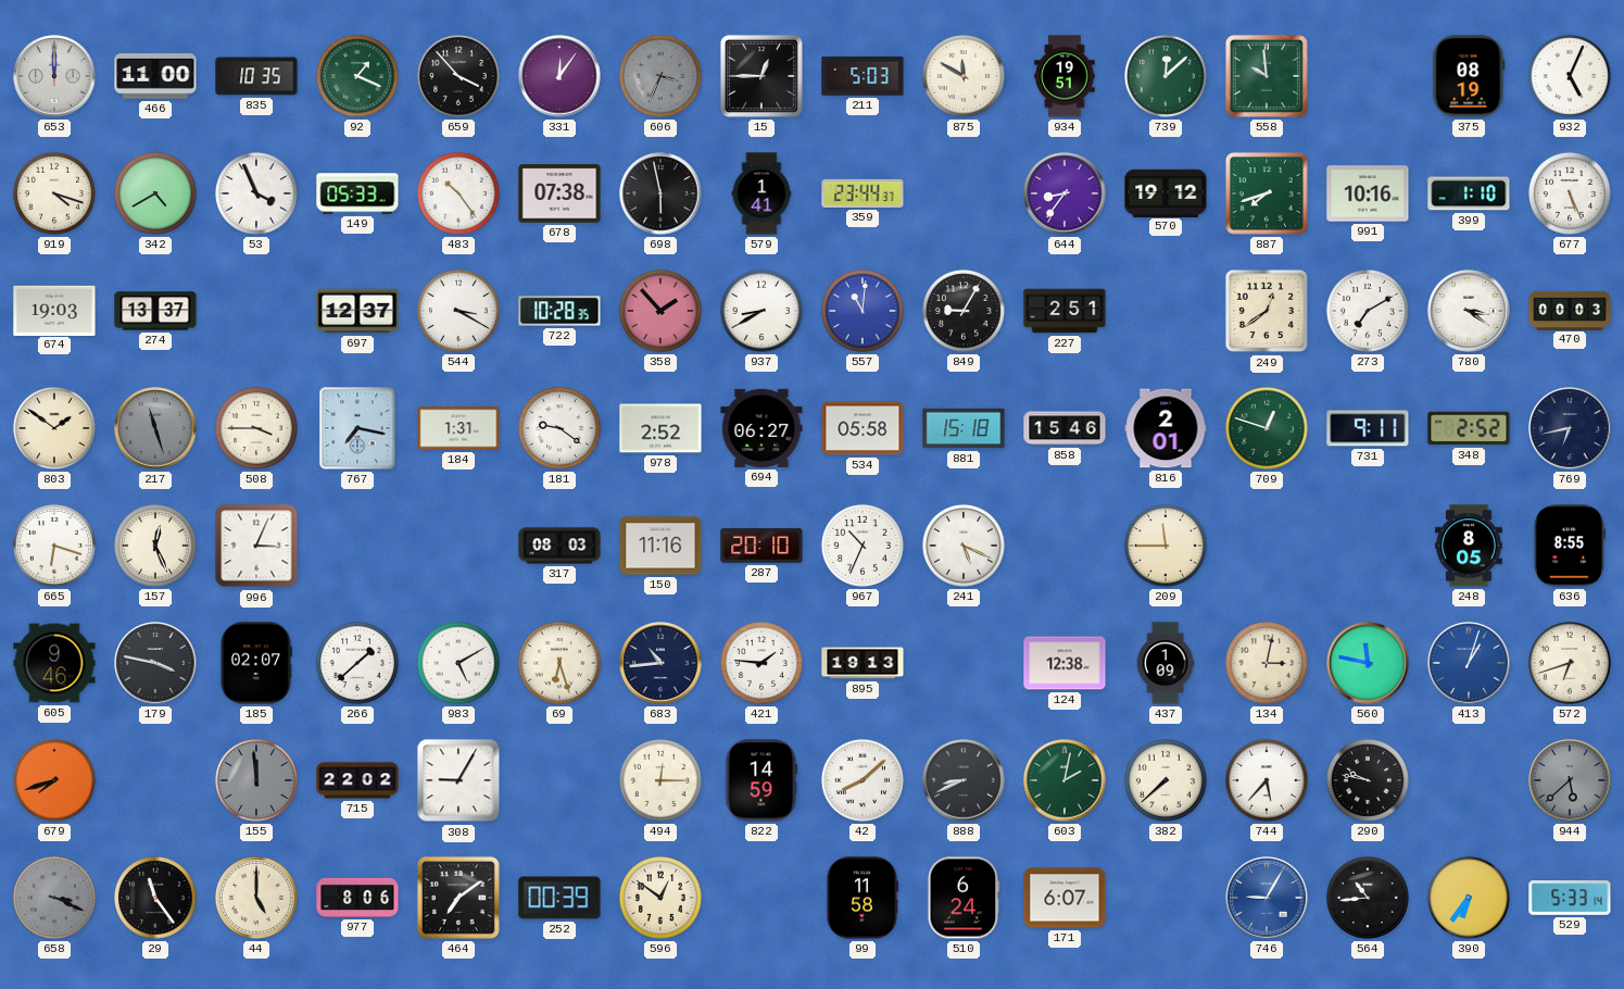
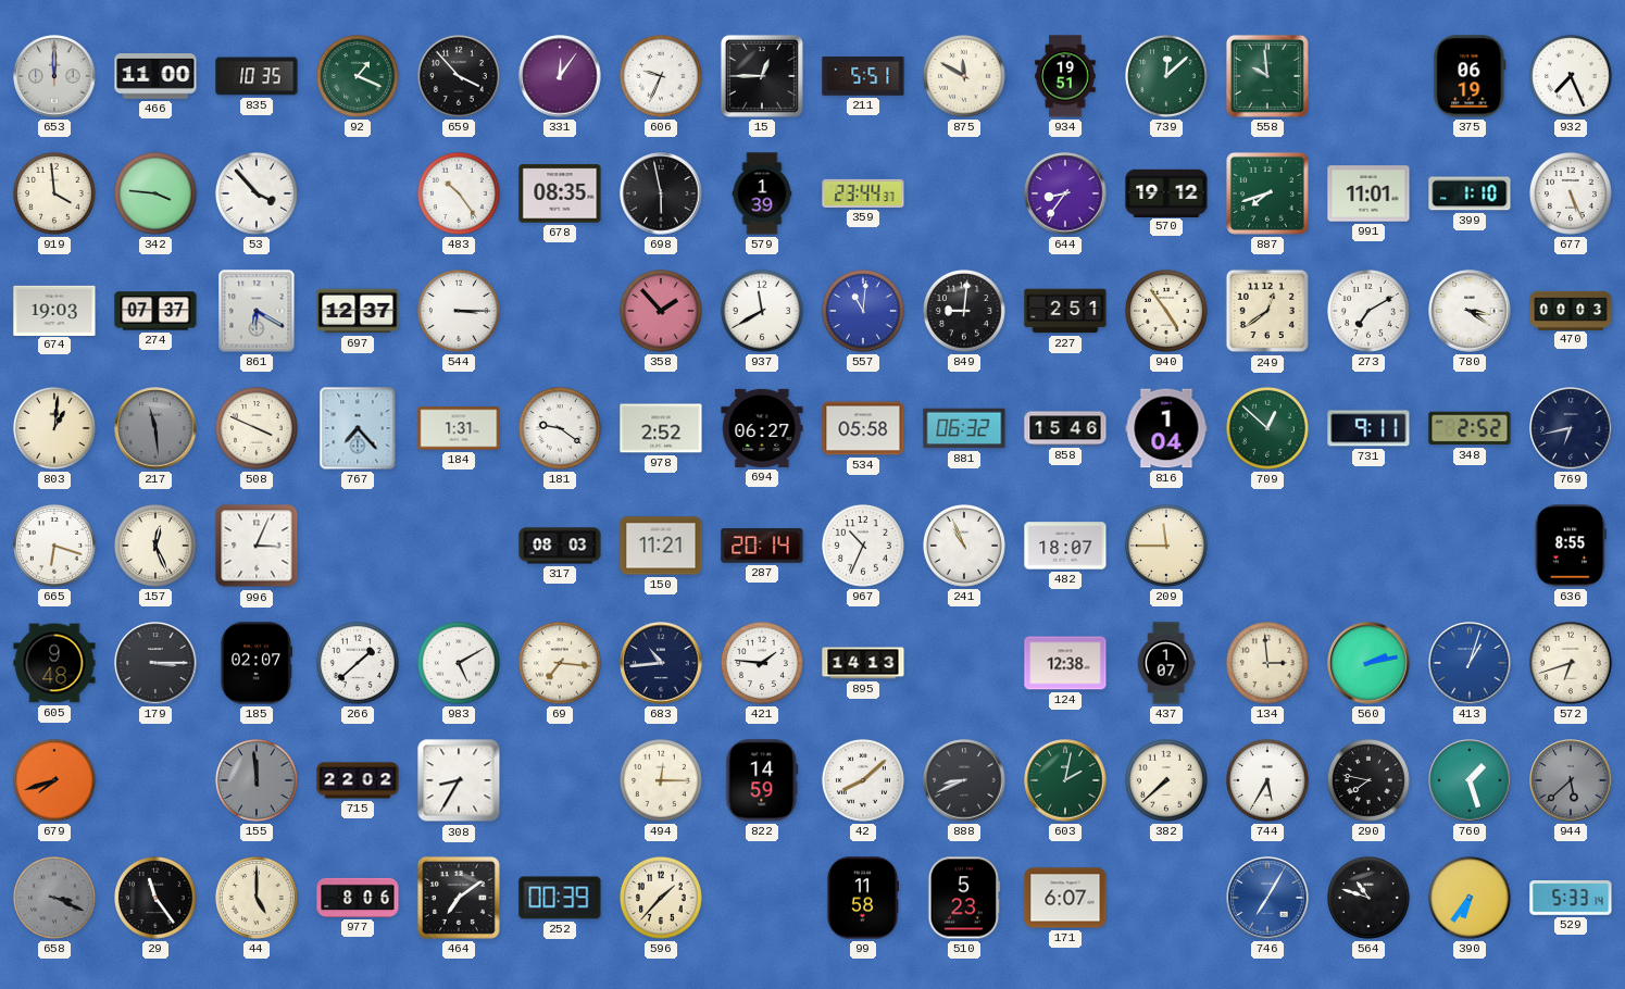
606: 3:34 -> 9:34 (661, 76)
606 dial: grey -> white (661, 76)
211: 5:03 -> 5:51 (863, 76)
375: 08:19 -> 06:19 (1470, 76)
932: 5:04 -> 7:26 (1571, 76)
919: 4:18 -> 3:59 (54, 193)
342: 4:40 -> 3:46 (155, 193)
53: 3:56 -> 3:53 (257, 193)
149: 05:33 -> none (357, 193)
678: 07:38 -> 08:35 (560, 193)
579: 1:41 -> 1:39 (762, 193)
991: 10:16 -> 11:01 (1368, 193)
274: 13:37 -> 07:37 (155, 311)
861: none -> 6:20 (257, 311)
544: 3:20 -> 3:15 (459, 311)
722: 10:28 -> none (559, 311)
937: 8:40 -> 11:40 (762, 311)
849: 9:05 -> 9:01 (964, 311)
940: none -> 4:54 (1166, 311)
803: 1:51 -> 1:01 (54, 428)
217: 11:27 -> 11:29 (155, 428)
508: 3:45 -> 3:49 (257, 428)
767: 7:17 -> 7:23 (358, 428)
881: 15:18 -> 06:32 (964, 428)
816: 2:01 -> 1:04 (1166, 428)
709: 12:48 -> 12:52 (1267, 428)
150: 11:16 -> 11:21 (661, 546)
287: 20:10 -> 20:14 (762, 546)
241: 5:19 -> 10:56 (964, 546)
482: none -> 18:07 (1065, 546)
248: 8:05 -> none (1469, 546)
605: 9:46 -> 9:48 (54, 663)
179: 3:47 -> 3:15 (155, 663)
69: 6:27 -> 7:16 (560, 663)
895: 19:13 -> 14:13 (863, 663)
437: 1:09 -> 1:07 (1166, 663)
134: 3:02 -> 2:59 (1267, 663)
560: 11:47 -> 2:13 (1368, 663)
308: 9:05 -> 8:35 (459, 780)
744: 5:37 -> 5:35 (1267, 780)
290: 9:47 -> 7:47 (1368, 780)
760: none -> 1:27 (1470, 780)
596: 12:51 -> 1:37 (661, 898)
510: 6:24 -> 5:23 (964, 898)
746: 9:05 -> 7:05 (1267, 898)
564: 10:44 -> 10:48 (1368, 898)
